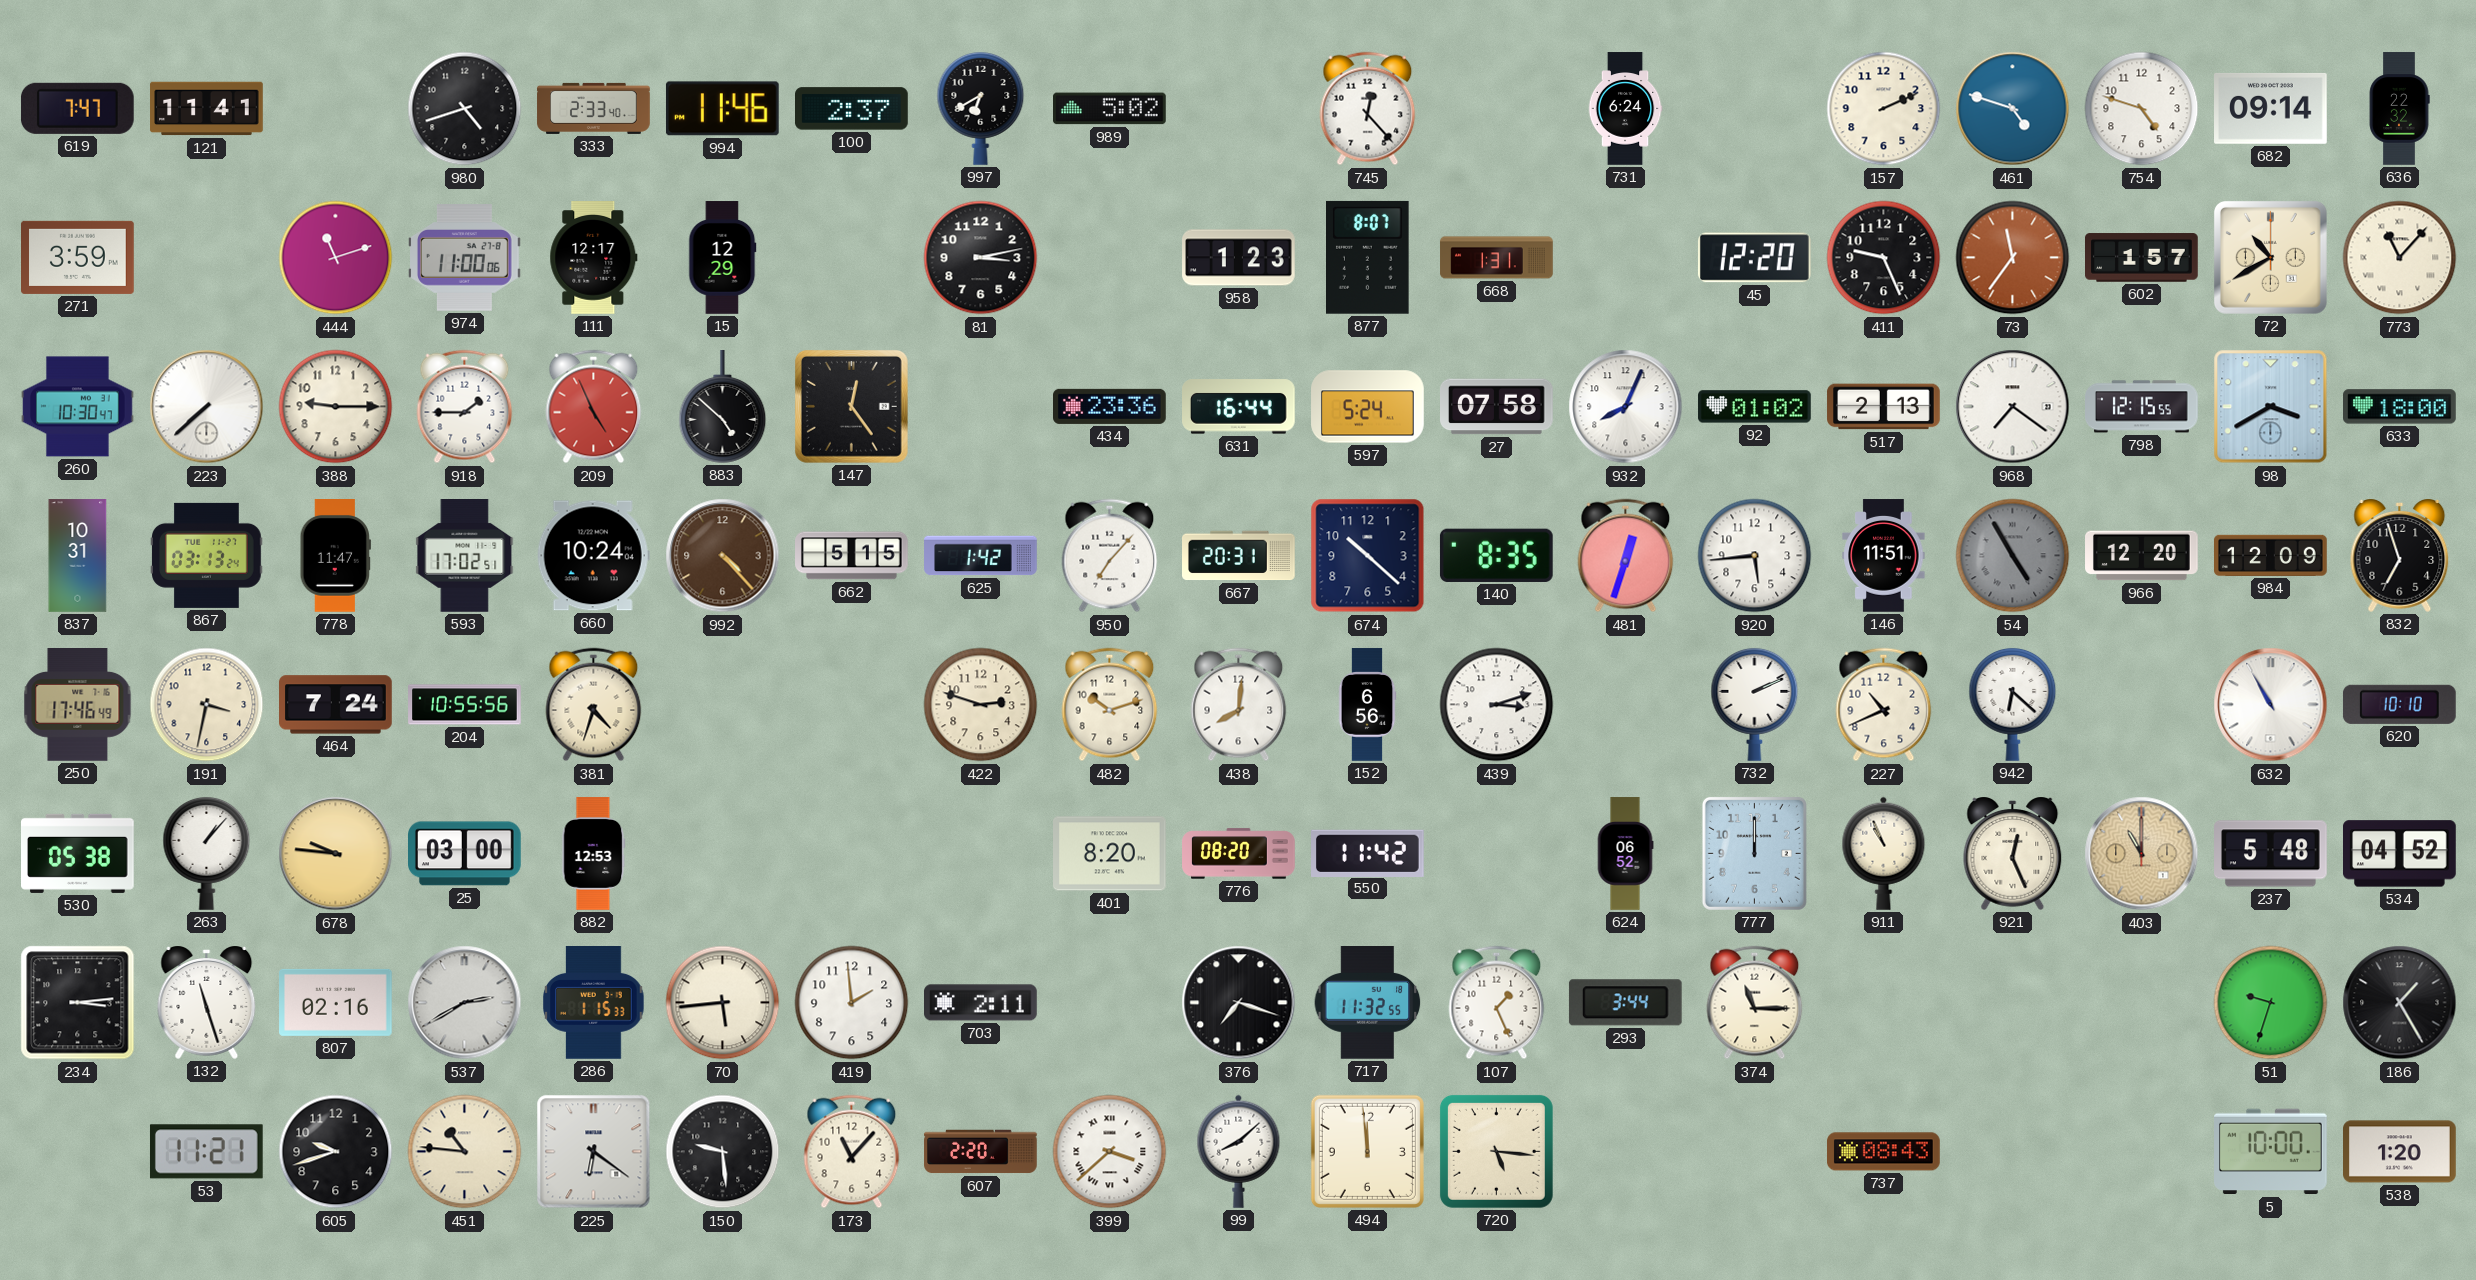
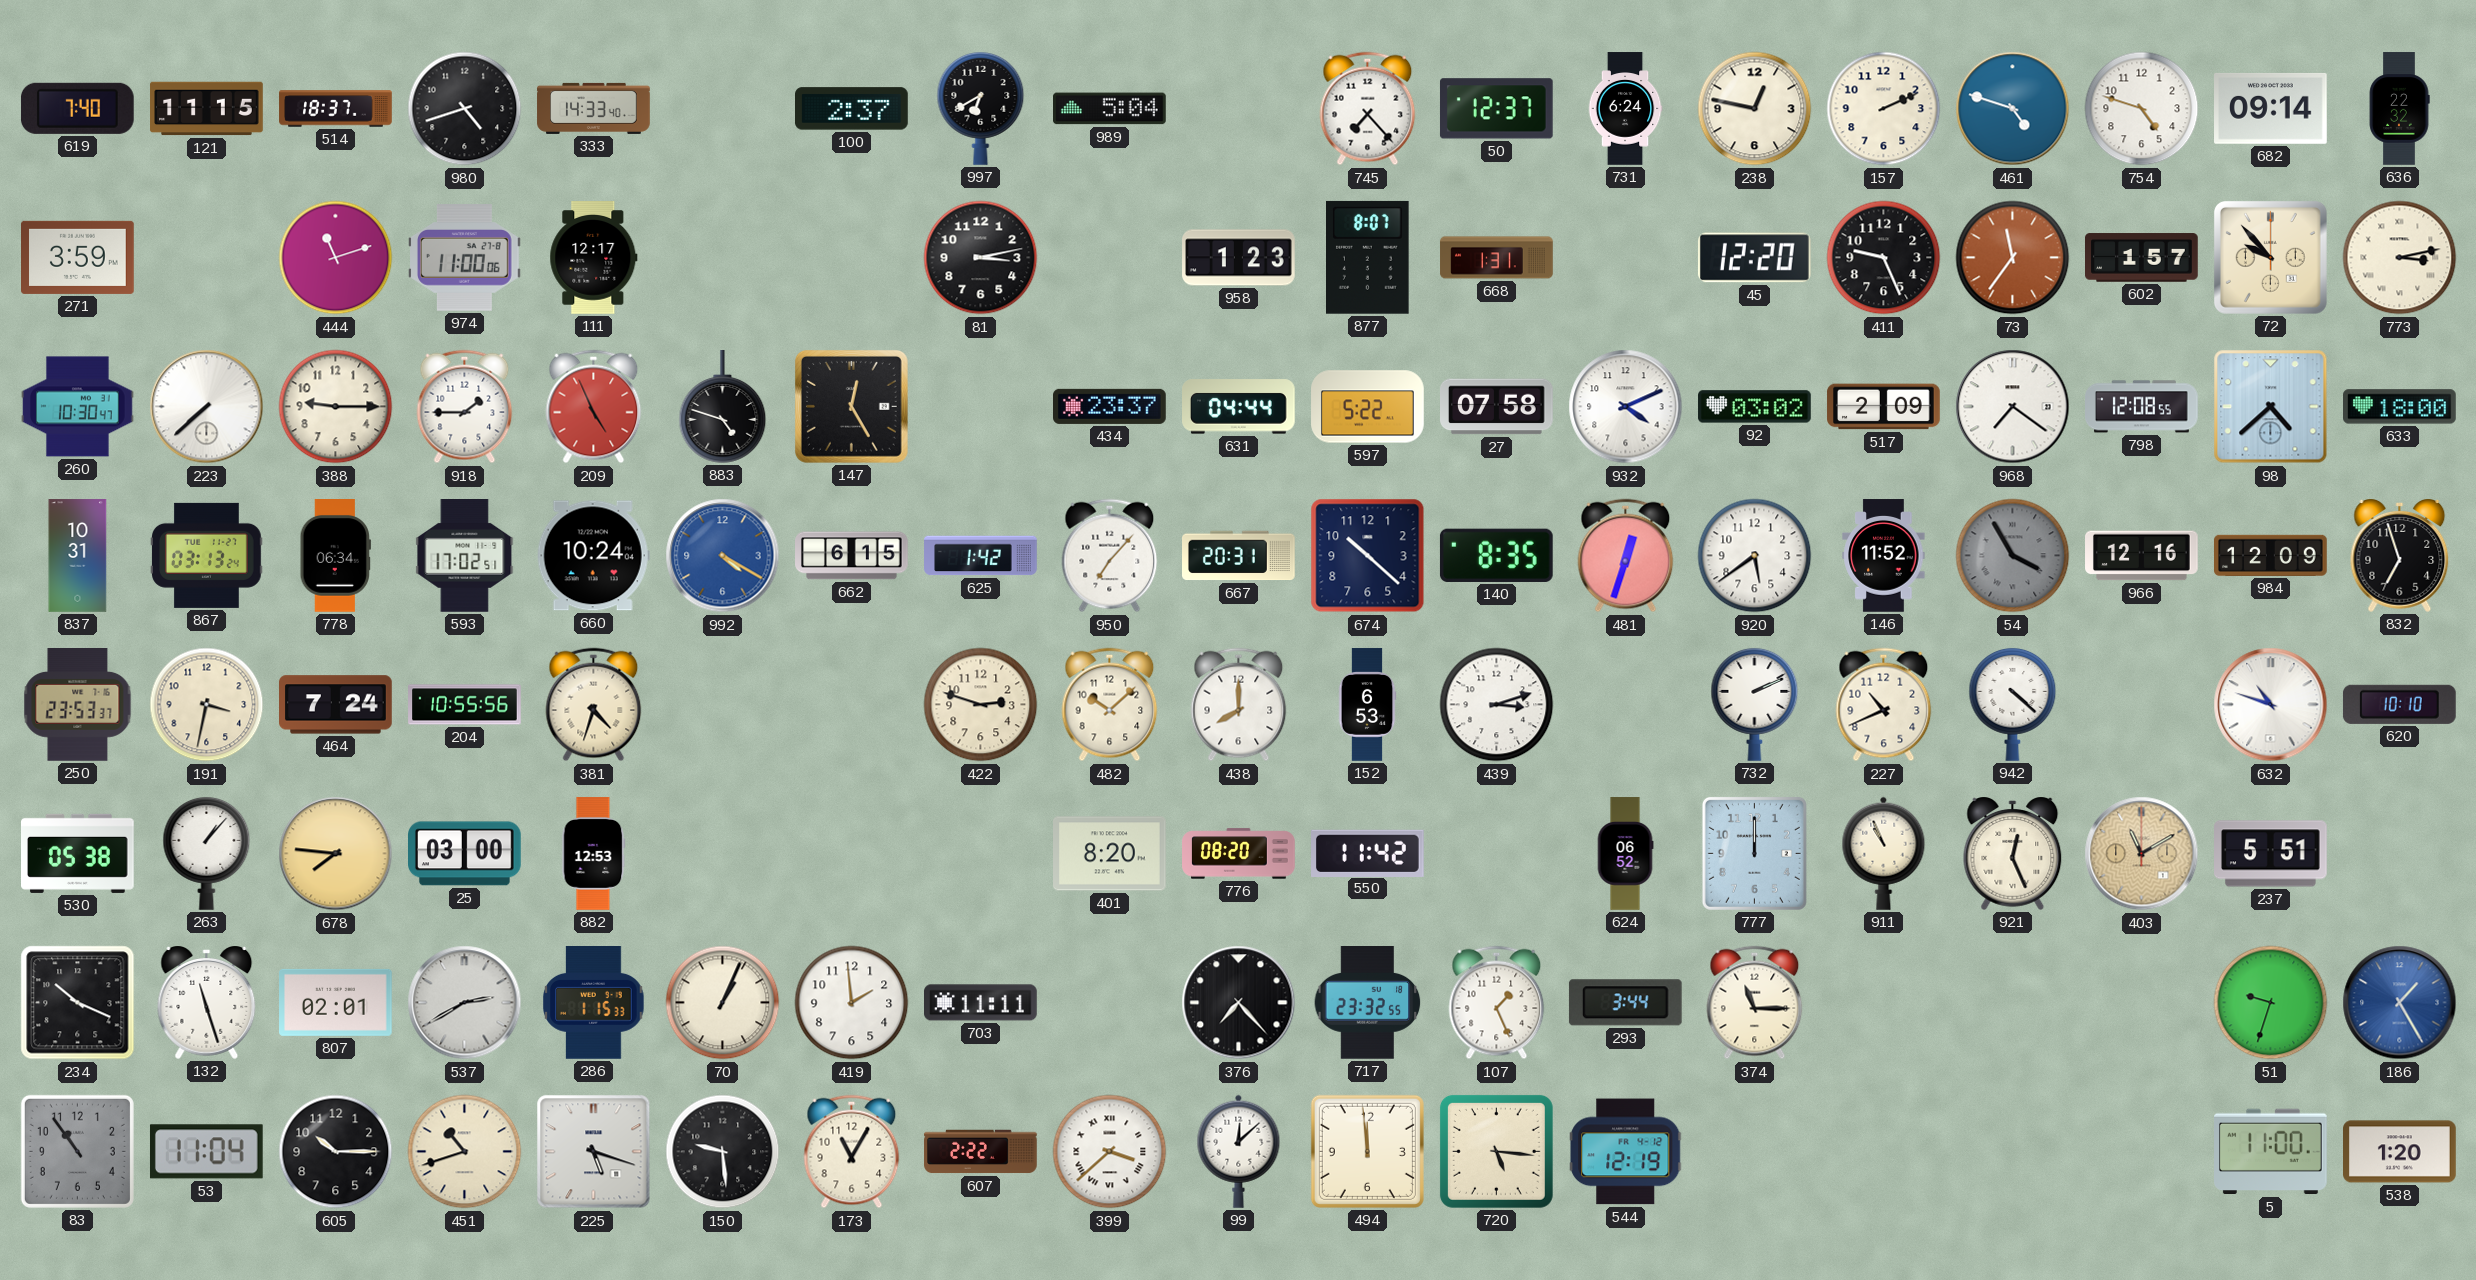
619: 7:47 -> 7:40 (77, 108)
121: 11:41 -> 11:15 (207, 109)
514: none -> 18:37 (336, 109)
333: 2:33 -> 14:33 (594, 108)
994: 11:46 -> none (722, 109)
989: 5:02 -> 5:04 (1110, 109)
745: 12:23 -> 7:23 (1368, 109)
50: none -> 12:37 (1496, 109)
238: none -> 12:47 (1755, 109)
15: 12:29 -> none (723, 258)
72: 10:40 -> 9:53 (2270, 257)
773: 11:07 -> 3:13 (2400, 258)
883: 4:52 -> 4:48 (723, 407)
147: 12:24 -> 12:25 (851, 406)
434: 23:36 -> 23:37 (1110, 406)
631: 16:44 -> 04:44 (1239, 407)
597: 5:24 -> 5:22 (1368, 407)
932: 8:04 -> 4:11 (1626, 407)
92: 01:02 -> 03:02 (1755, 407)
517: 2:13 -> 2:09 (1884, 407)
798: 12:15 -> 12:08 (2142, 407)
98: 3:40 -> 4:38 (2271, 407)
778: 11:47 -> 06:34 (335, 556)
992: 4:23 -> 4:20 (723, 556)
992 dial: brown -> blue (723, 556)
662: 5:15 -> 6:15 (852, 556)
920: 5:44 -> 5:39 (1755, 556)
146: 11:51 -> 11:52 (1884, 556)
54: 4:55 -> 3:55 (2013, 556)
966: 12:20 -> 12:16 (2142, 556)
250: 17:46 -> 23:53 (78, 705)
482: 10:12 -> 10:08 (1110, 705)
438: 8:01 -> 8:00 (1239, 705)
152: 6:56 -> 6:53 (1367, 705)
942: 6:22 -> 4:22 (2013, 705)
632: 10:55 -> 10:48 (2271, 705)
678: 9:46 -> 7:46 (336, 854)
403: 11:00 -> 11:10 (2142, 854)
237: 5:48 -> 5:51 (2271, 854)
534: 04:52 -> none (2400, 854)
234: 3:14 -> 10:19 (78, 1003)
807: 02:16 -> 02:01 (336, 1002)
70: 5:44 -> 1:04 (723, 1003)
703: 2:11 -> 11:11 (981, 1003)
376: 7:18 -> 7:23 (1239, 1003)
717: 11:32 -> 23:32 (1368, 1003)
186 dial: black -> blue (2400, 1003)
83: none -> 10:54 (77, 1151)
53: 11:21 -> 11:04 (206, 1152)
605: 9:42 -> 10:15 (336, 1152)
451: 10:46 -> 10:42 (465, 1152)
225: 6:21 -> 5:18 (594, 1152)
173: 11:07 -> 11:05 (852, 1152)
607: 2:20 -> 2:22 (981, 1152)
99: 8:08 -> 12:08 (1239, 1151)
544: none -> 12:19 (1626, 1152)
737: 08:43 -> none (1884, 1152)
5: 10:00 -> 11:00 (2271, 1152)
